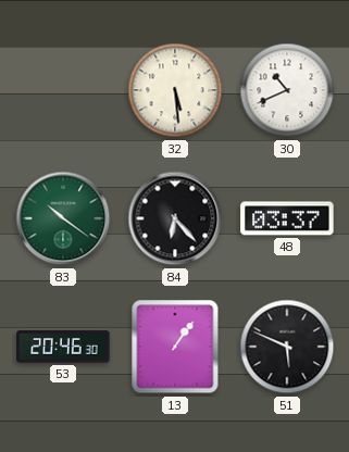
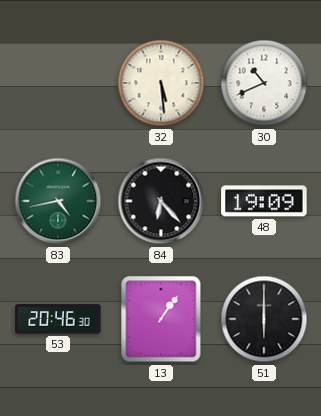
83: 10:21 -> 4:43 (58, 201)
48: 03:37 -> 19:09 (264, 201)
51: 5:49 -> 6:00 (264, 319)
